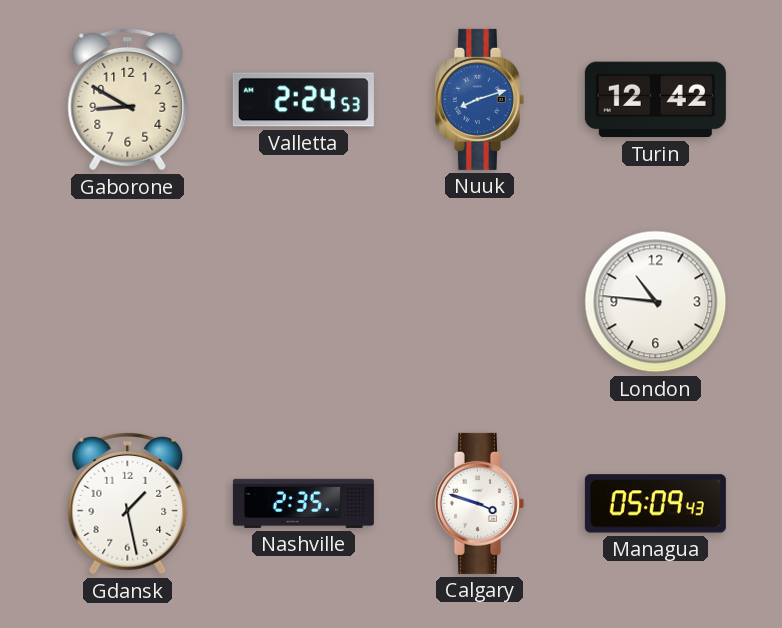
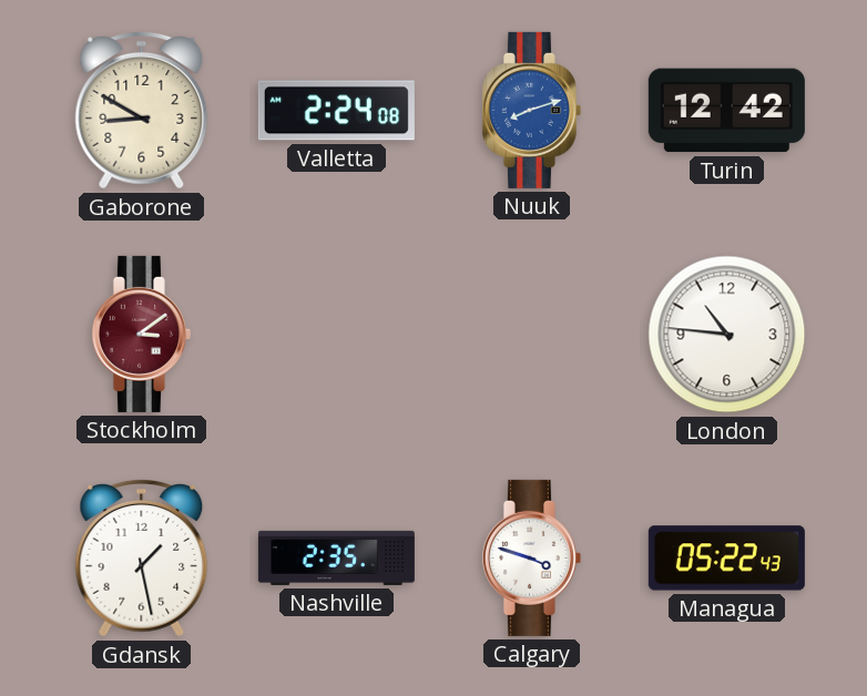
Valletta: 2:24:53 -> 2:24:08 (336, 111)
Stockholm: none -> 3:09 (141, 334)
Managua: 05:09 -> 05:22 (726, 559)
